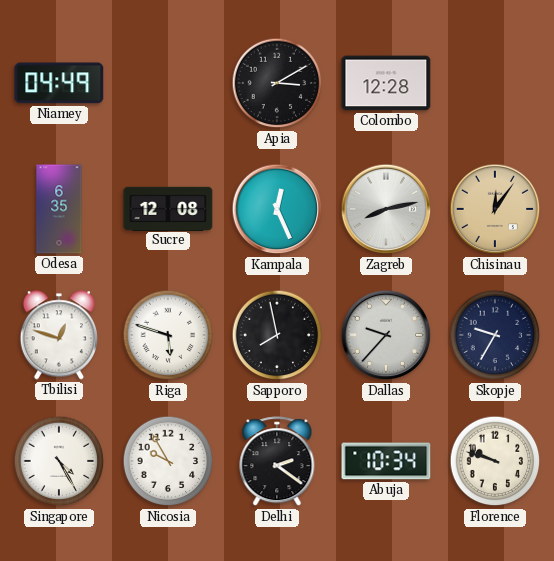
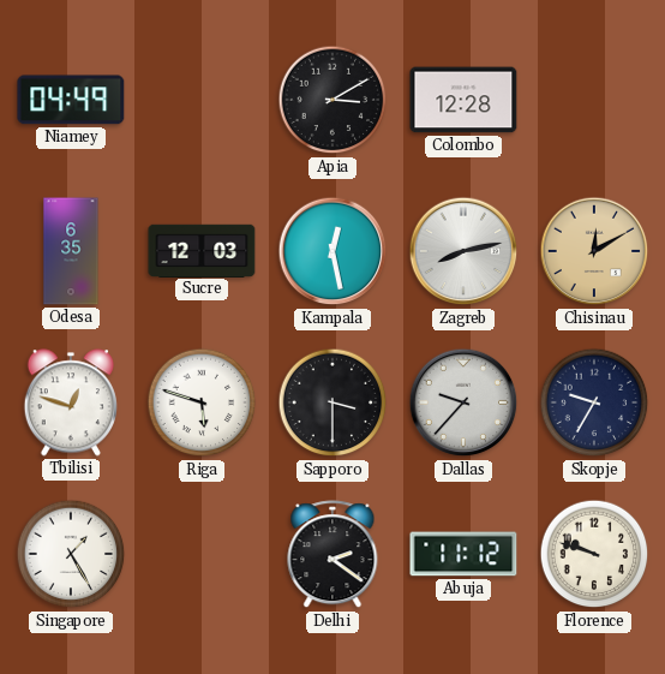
Sucre: 12:08 -> 12:03 (202, 250)
Kampala: 12:26 -> 12:28 (332, 251)
Chisinau: 12:06 -> 12:10 (594, 251)
Sapporo: 7:58 -> 3:30 (332, 402)
Singapore: 4:25 -> 1:25 (71, 554)
Nicosia: 9:55 -> none (168, 461)
Abuja: 10:34 -> 11:12 (463, 554)
